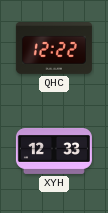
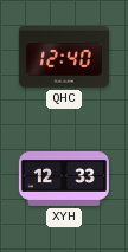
QHC: 12:22 -> 12:40 (64, 58)
